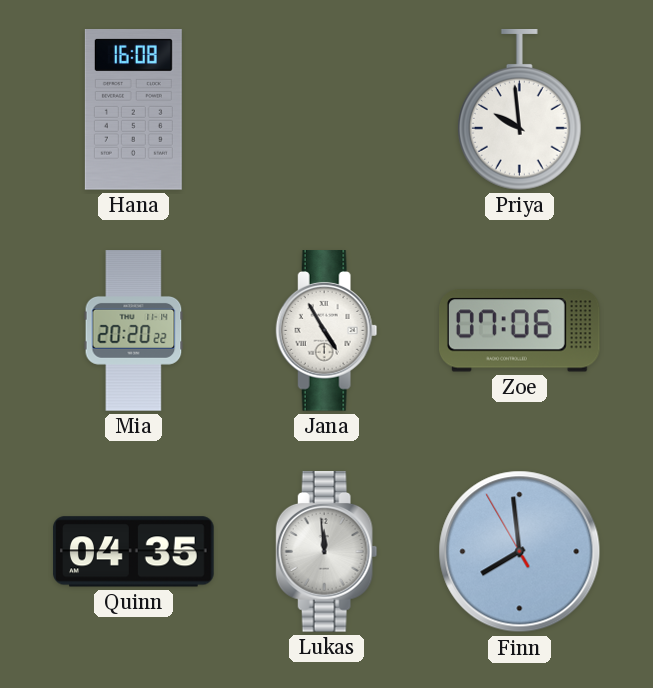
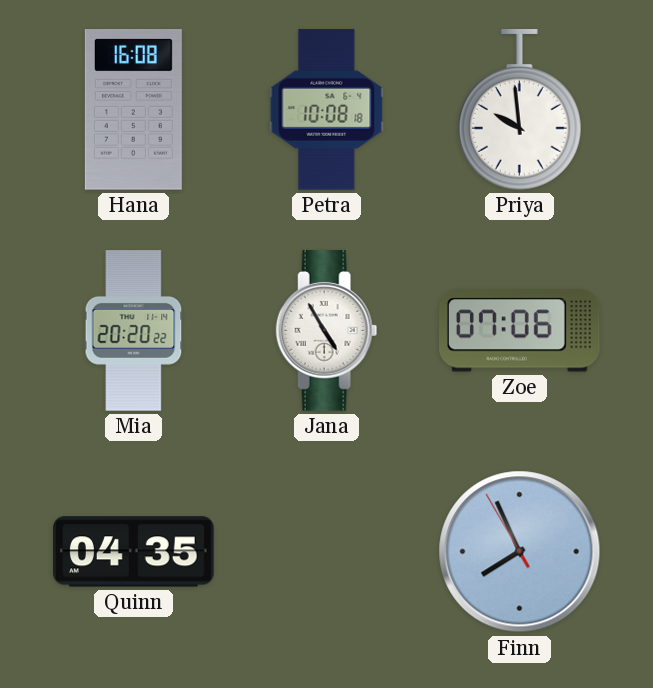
Petra: none -> 10:08 (327, 110)
Lukas: 11:59 -> none (327, 552)
Finn: 7:58 -> 7:55 (520, 552)
